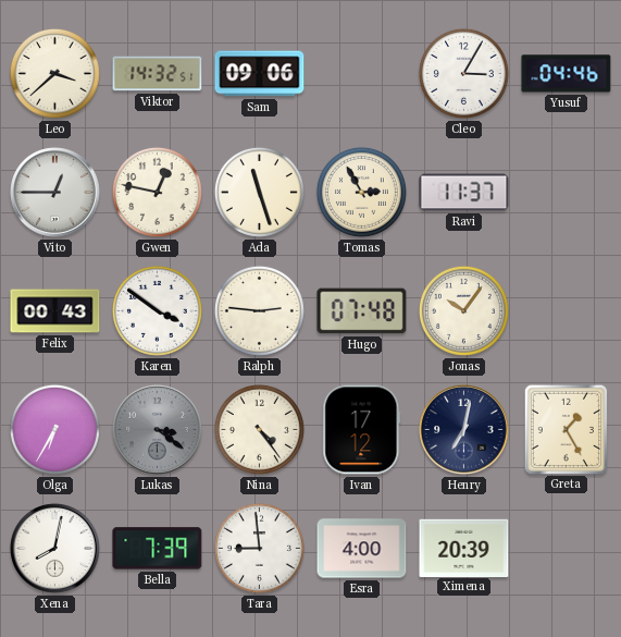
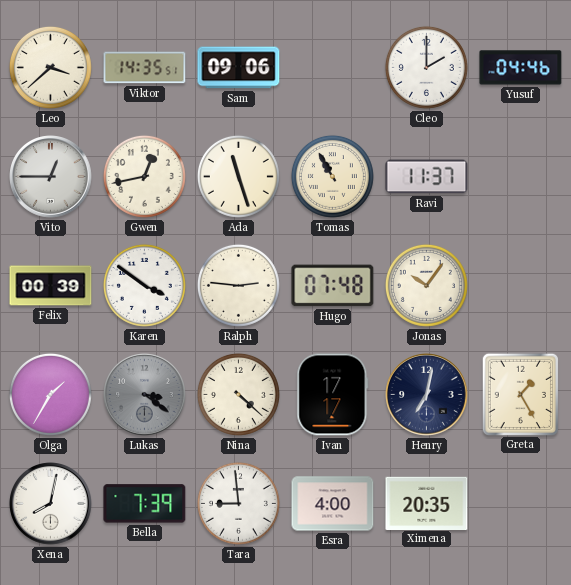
Viktor: 14:32 -> 14:35 (145, 68)
Cleo: 3:05 -> 2:00 (426, 67)
Gwen: 12:47 -> 12:43 (144, 176)
Tomas: 2:55 -> 10:55 (332, 176)
Felix: 00:43 -> 00:39 (51, 286)
Olga: 6:35 -> 1:35 (50, 394)
Nina: 4:24 -> 4:22 (238, 394)
Ivan: 17:12 -> 17:17 (333, 395)
Ximena: 20:39 -> 20:35 (427, 503)
